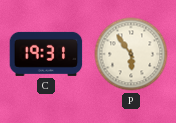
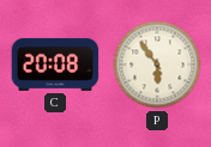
C: 19:31 -> 20:08 (55, 65)
